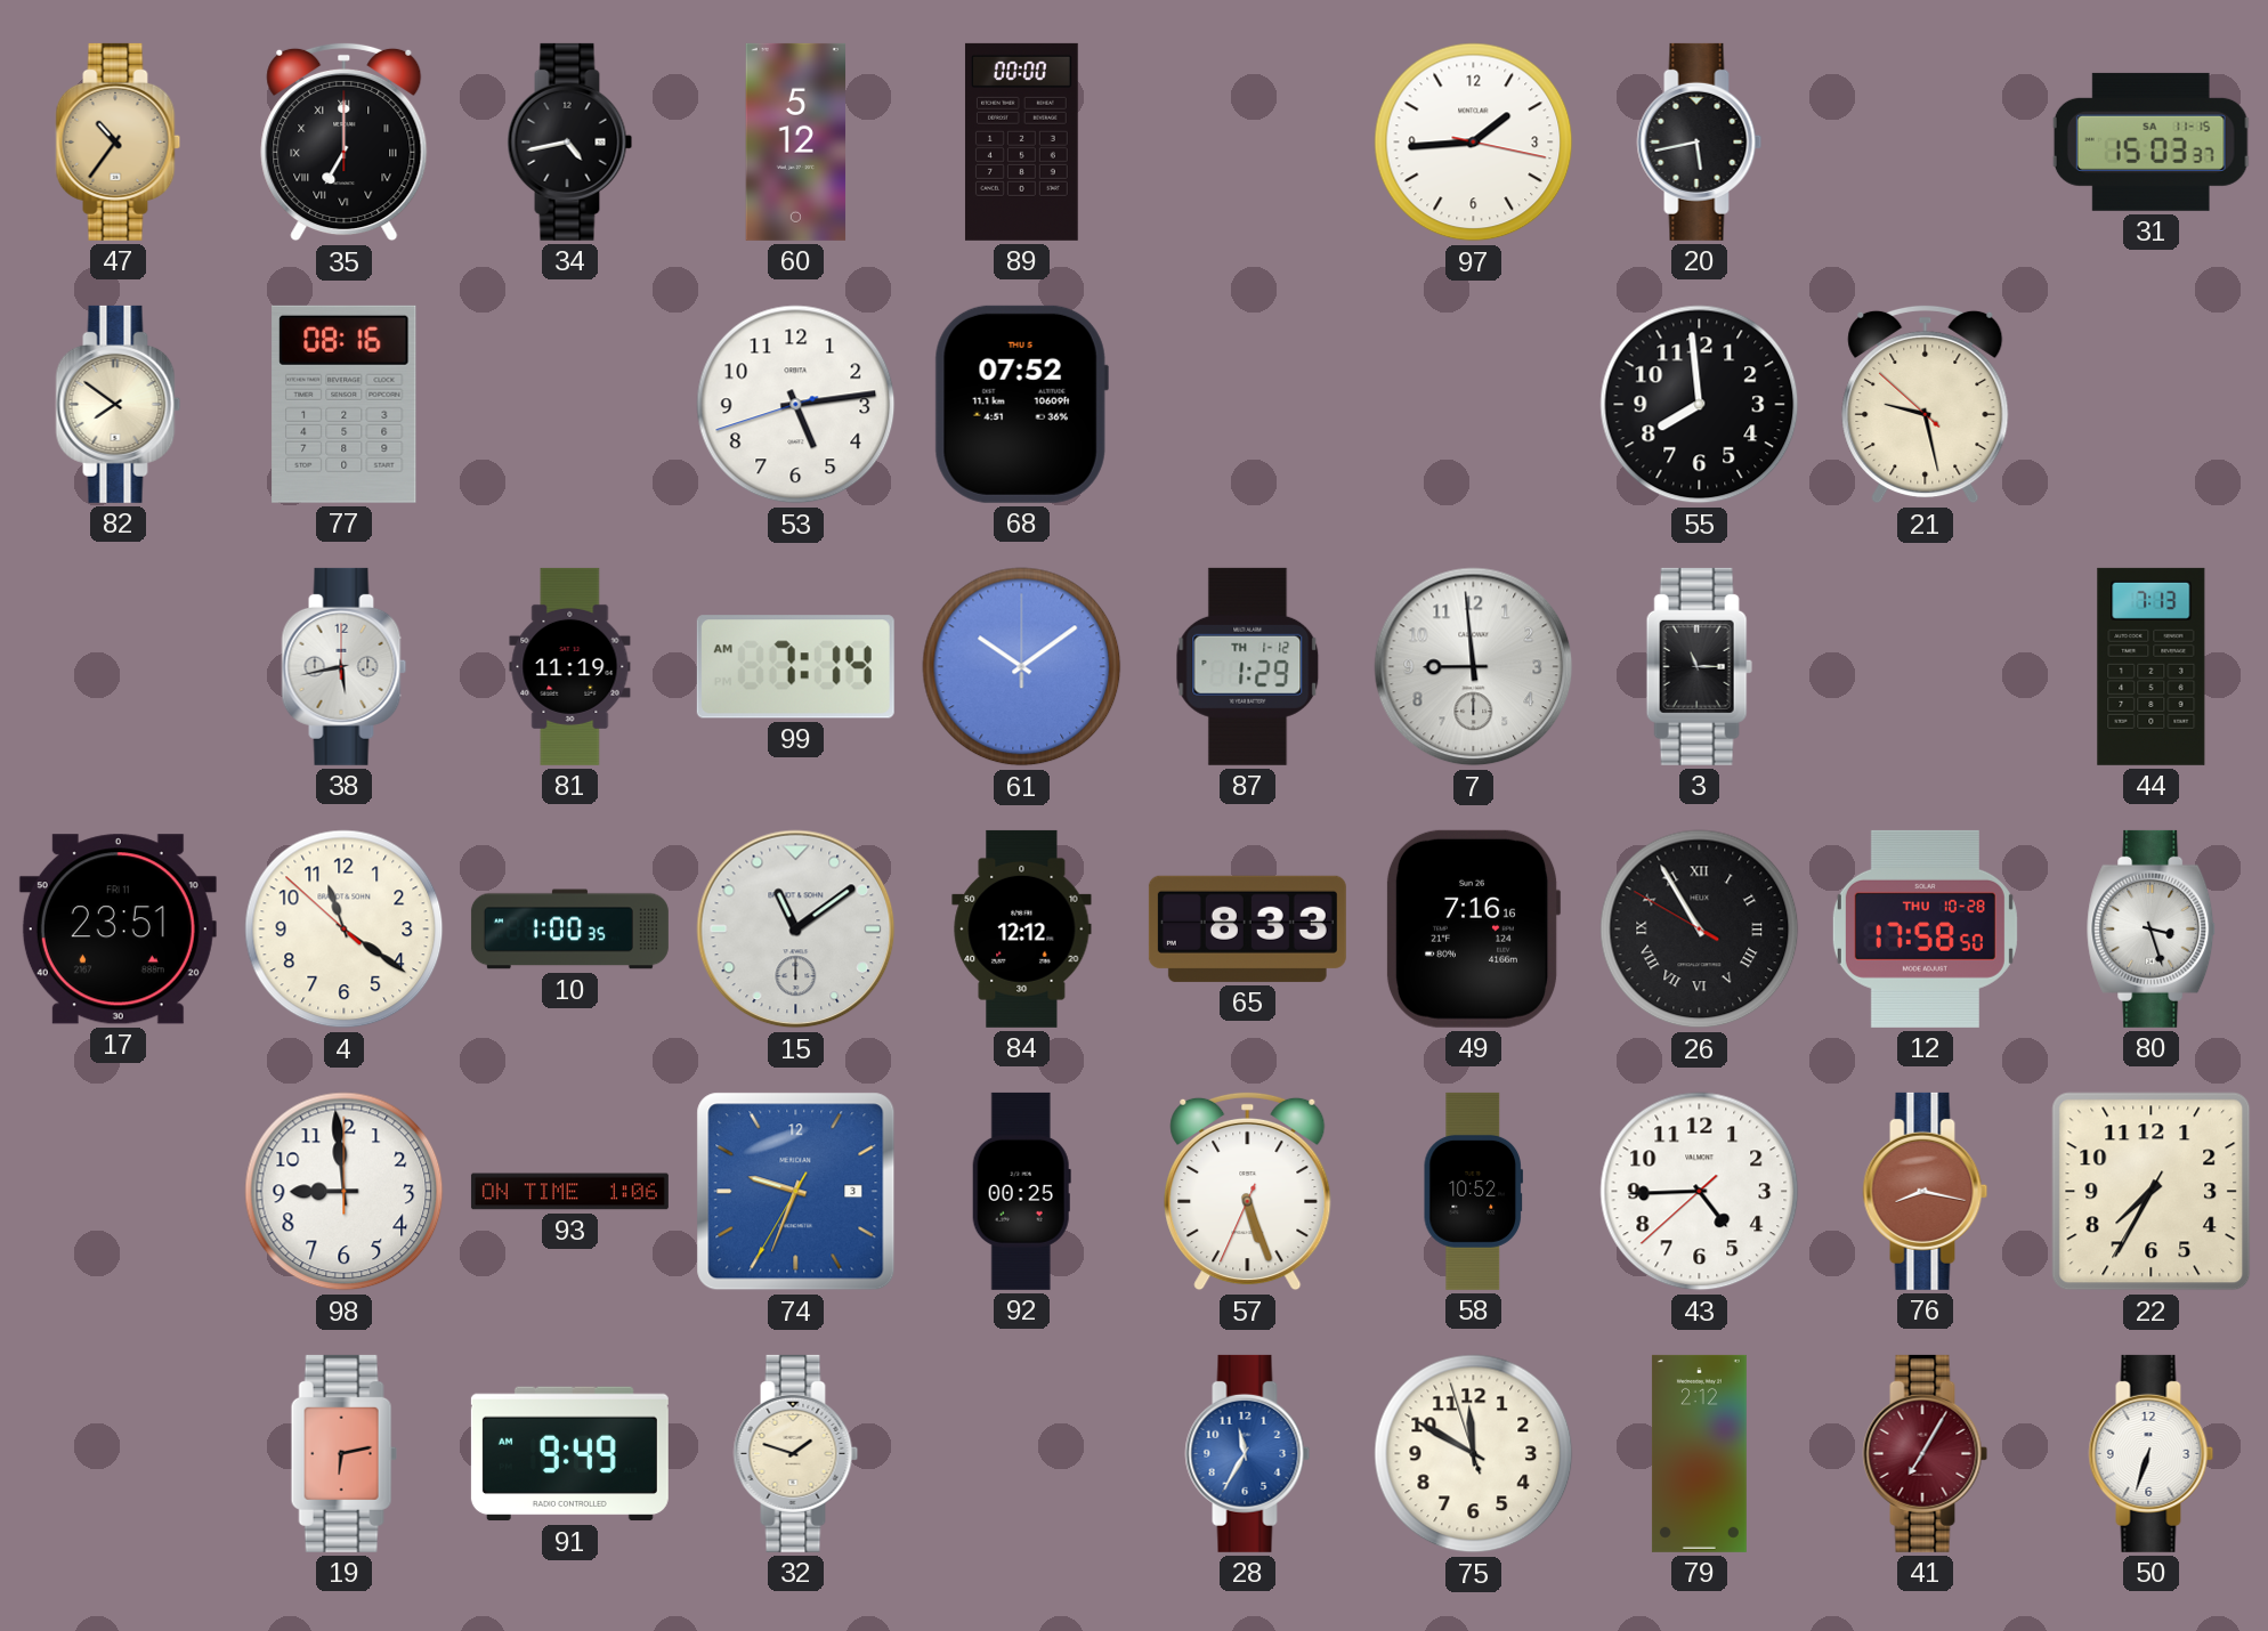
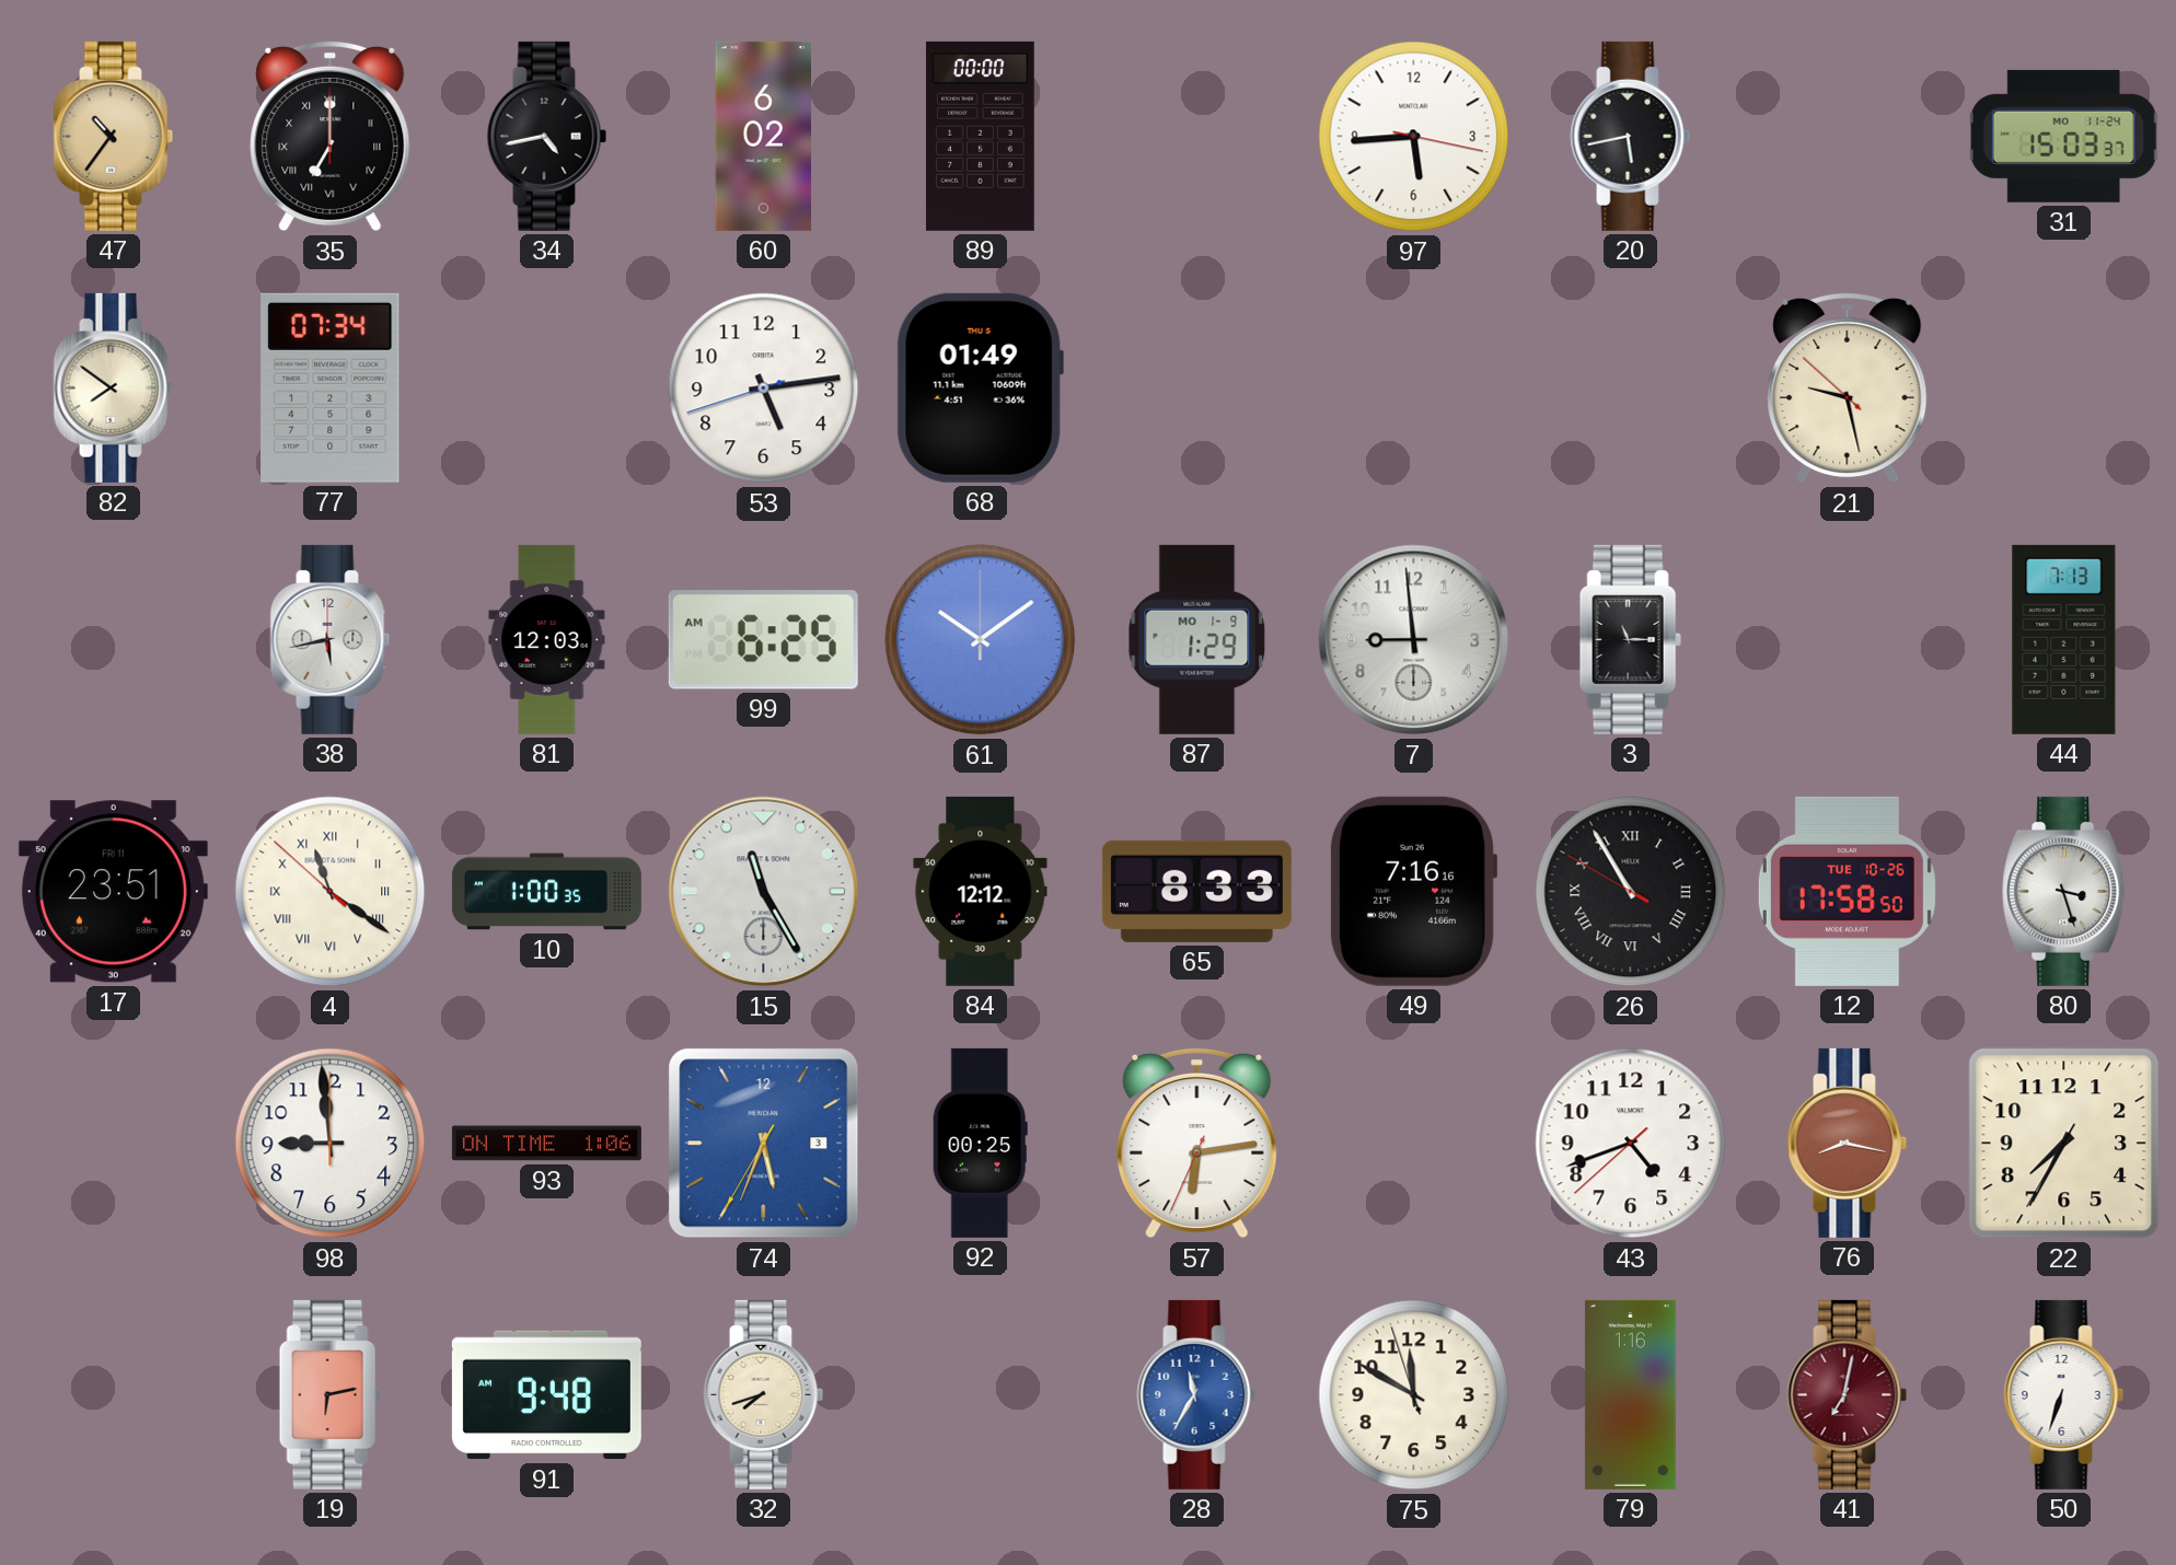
60: 5:12 -> 6:02 (764, 136)
97: 1:44 -> 5:44 (1414, 137)
31 date: SA 11-15 -> MO 11-24 (2064, 136)
77: 08:16 -> 07:34 (331, 387)
68: 07:52 -> 01:49 (980, 387)
55: 7:59 -> none (1700, 405)
81: 11:19 -> 12:03 (547, 639)
99: 7:14 -> 6:25 (763, 640)
87 date: TH 1-12 -> MO 1-9 (1197, 639)
4 numerals: Arabic -> Roman (331, 892)
15: 11:09 -> 11:25 (764, 892)
12 date: THU 10-28 -> TUE 10-26 (1847, 891)
74: 9:33 -> 5:33 (764, 1144)
57: 5:26 -> 6:13 (1197, 1143)
58: 10:52 -> none (1473, 1191)
43: 4:44 -> 4:41 (1631, 1144)
91: 9:49 -> 9:48 (546, 1395)
32: 1:48 -> 7:42 (764, 1394)
79: 2:12 -> 1:16 (1630, 1394)
41: 7:05 -> 7:02 (1848, 1394)
